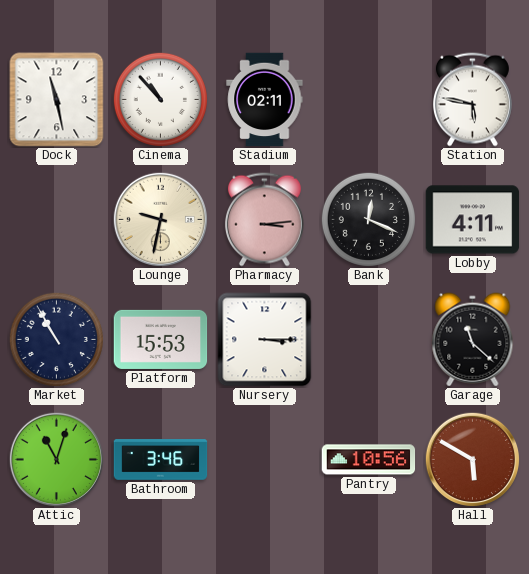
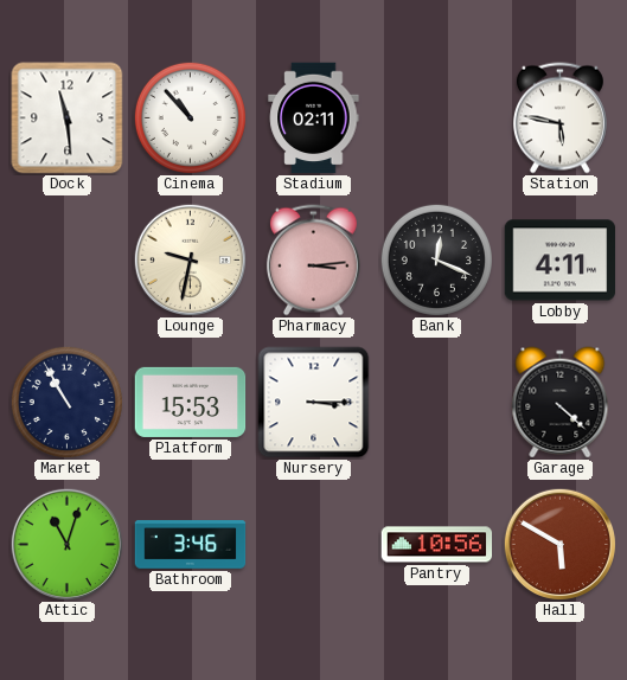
Dock: 11:28 -> 11:29 (68, 118)
Garage: 11:22 -> 4:22 (561, 403)
